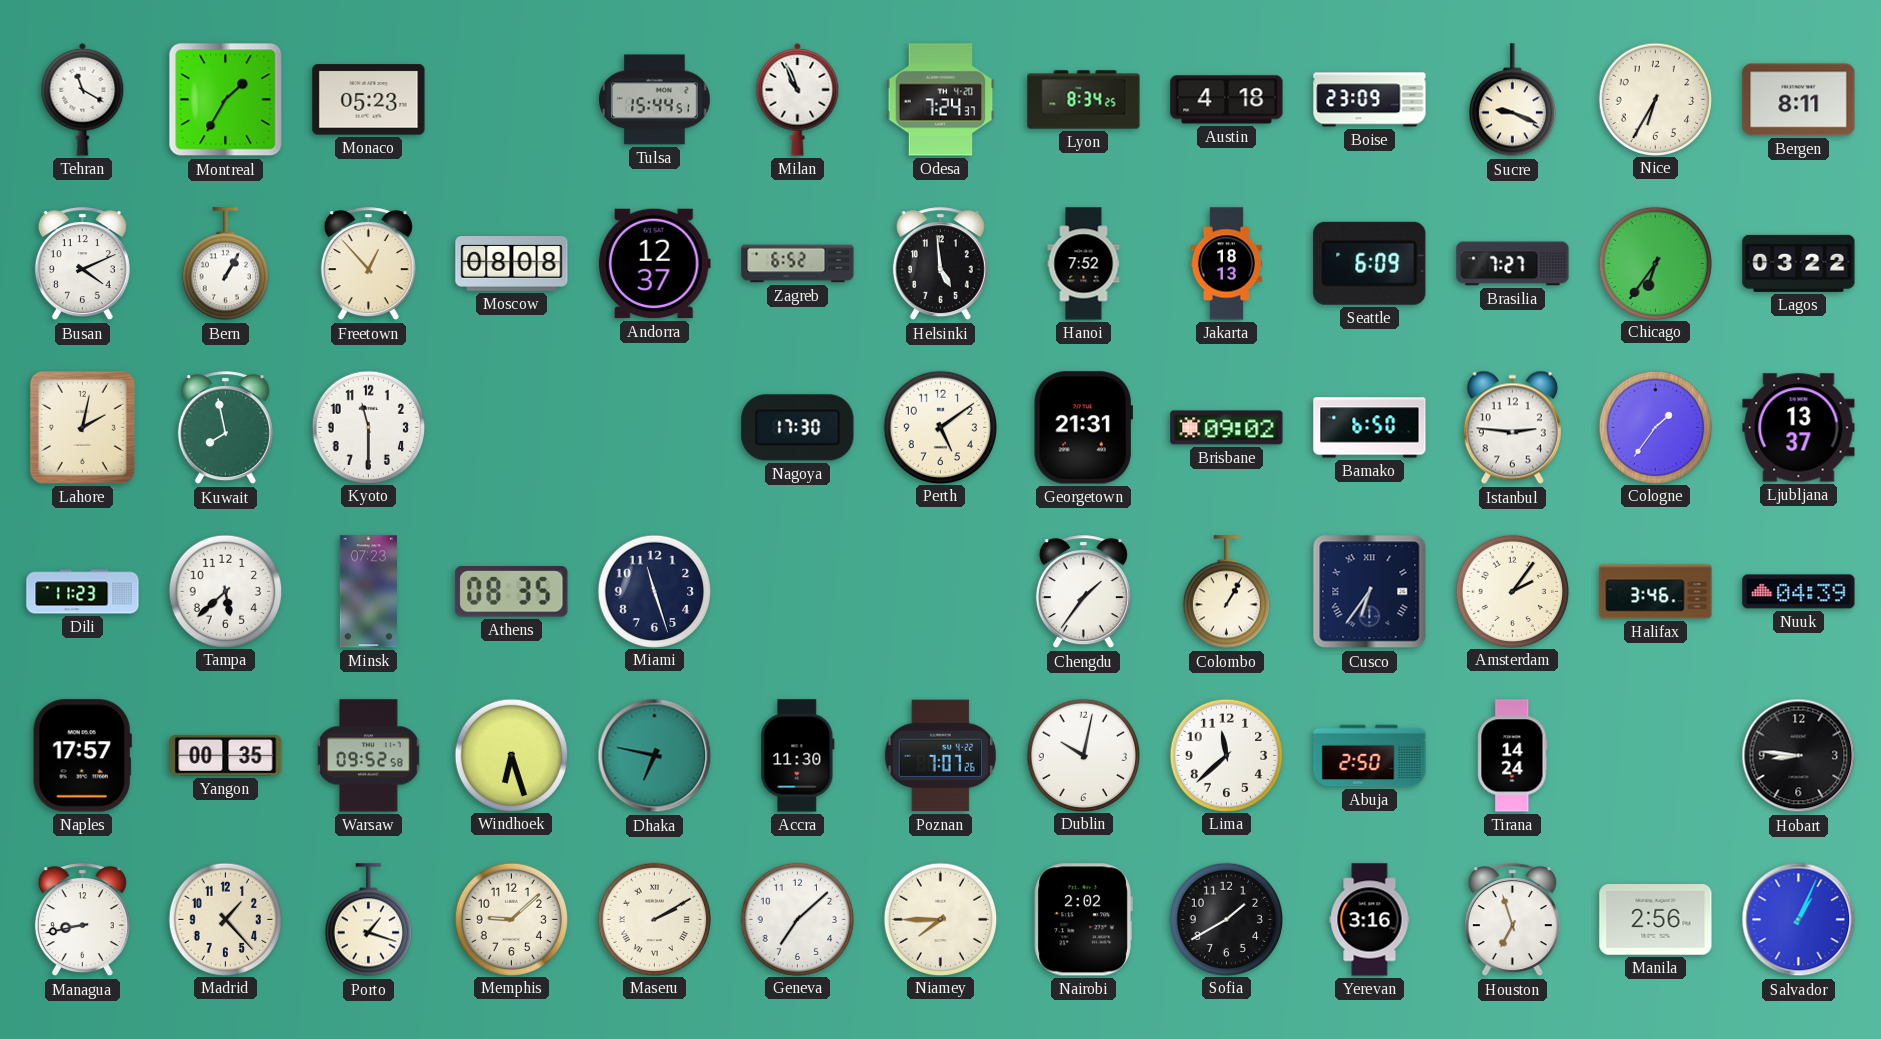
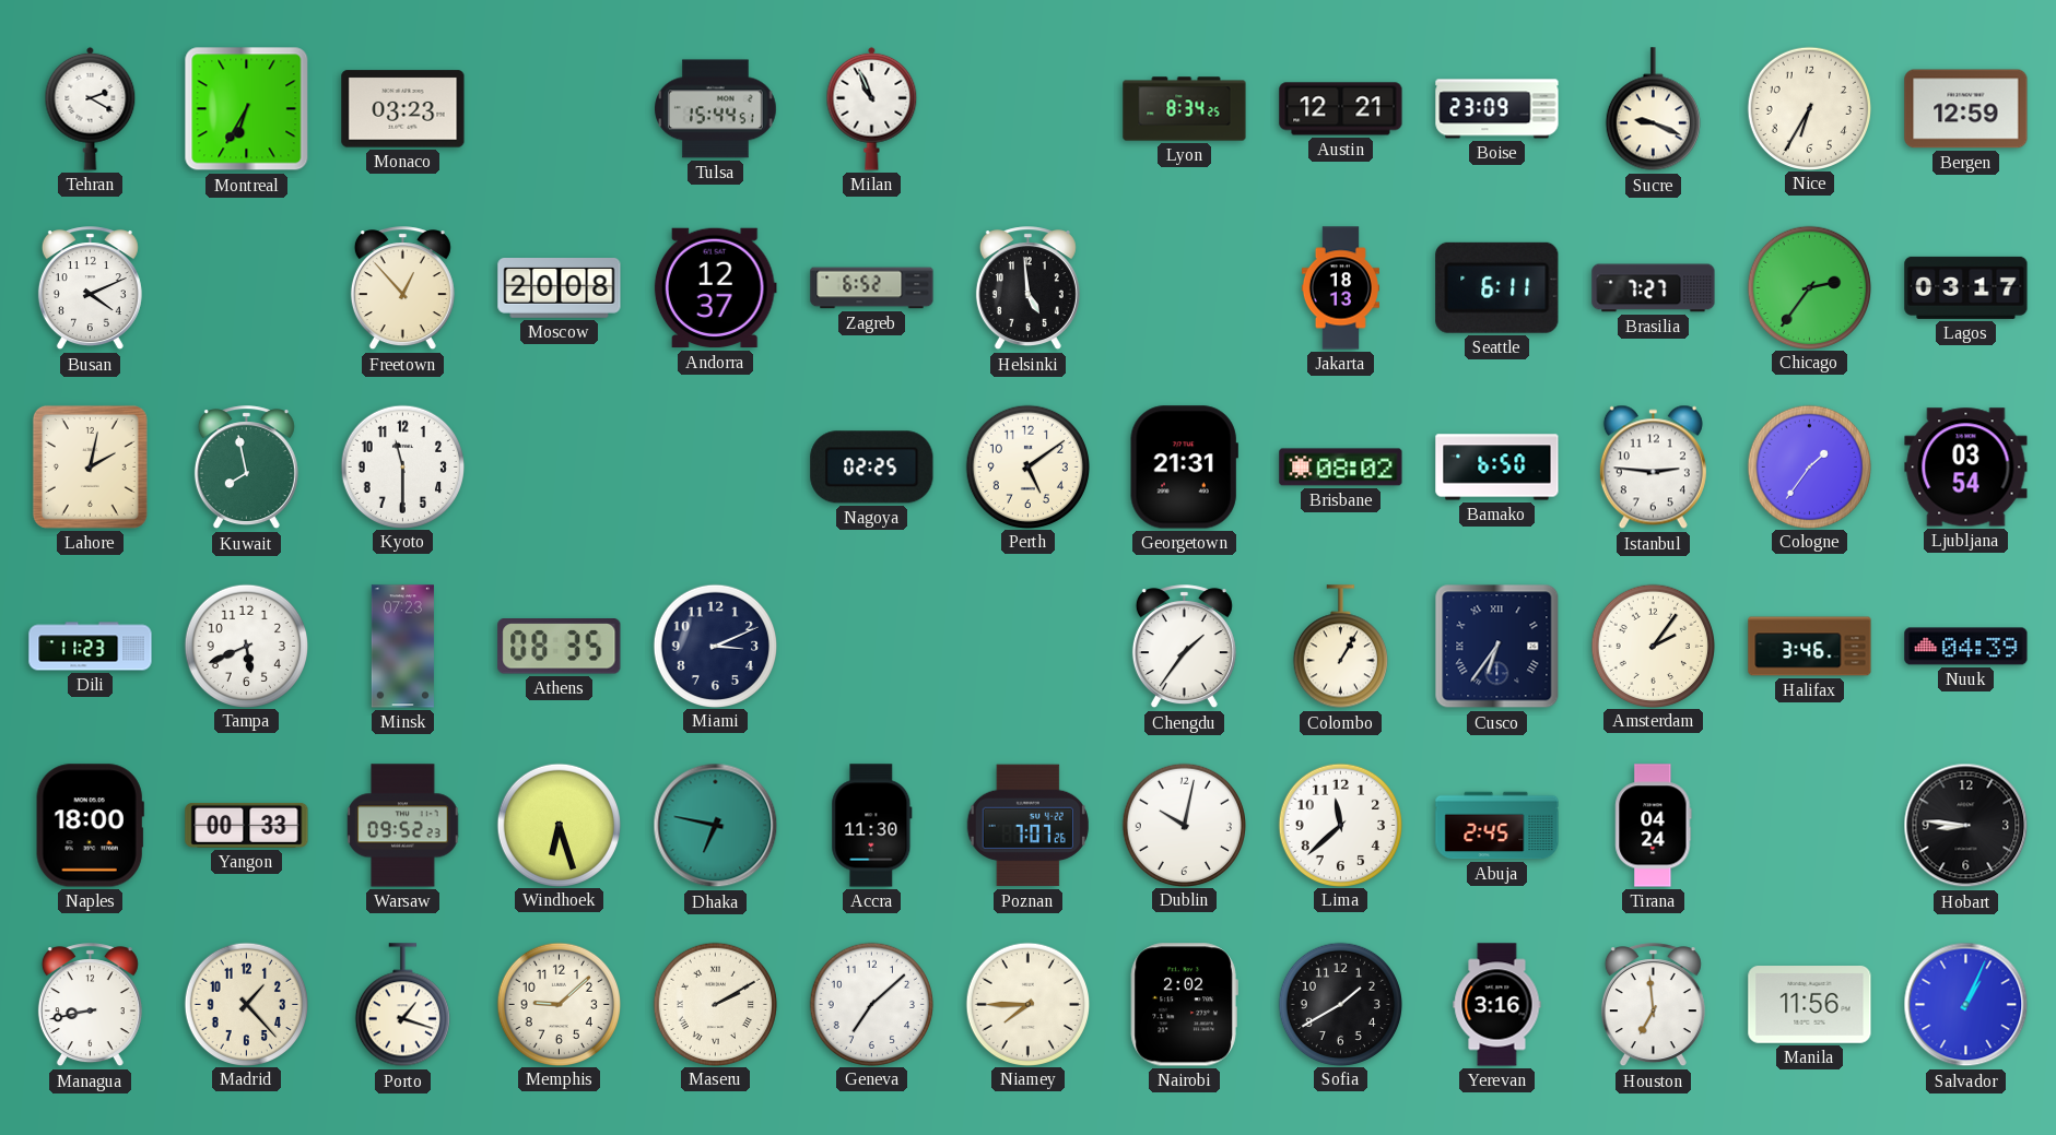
Tehran: 11:20 -> 2:20 (91, 108)
Montreal: 1:35 -> 6:35 (247, 109)
Monaco: 05:23 -> 03:23 (403, 109)
Odesa: 7:24 -> none (941, 100)
Austin: 4:18 -> 12:21 (1341, 109)
Bergen: 8:11 -> 12:59 (1966, 109)
Bern: 1:05 -> none (225, 264)
Moscow: 08:08 -> 20:08 (560, 288)
Hanoi: 7:52 -> none (1084, 264)
Seattle: 6:09 -> 6:11 (1497, 287)
Chicago: 6:36 -> 2:36 (1809, 287)
Lagos: 03:22 -> 03:17 (1966, 287)
Nagoya: 17:30 -> 02:25 (872, 468)
Brisbane: 09:02 -> 08:02 (1341, 468)
Ljubljana: 13:37 -> 03:54 (1966, 468)
Tampa: 5:38 -> 5:41 (246, 646)
Miami: 11:27 -> 3:11 (715, 646)
Naples: 17:57 -> 18:00 (90, 826)
Yangon: 00:35 -> 00:33 (247, 825)
Warsaw: 09:52:58 -> 09:52:23 (403, 826)
Abuja: 2:50 -> 2:45 (1497, 826)
Tirana: 14:24 -> 04:24 (1654, 826)
Houston: 6:57 -> 6:59 (1653, 1005)
Manila: 2:56 -> 11:56 (1810, 1005)
